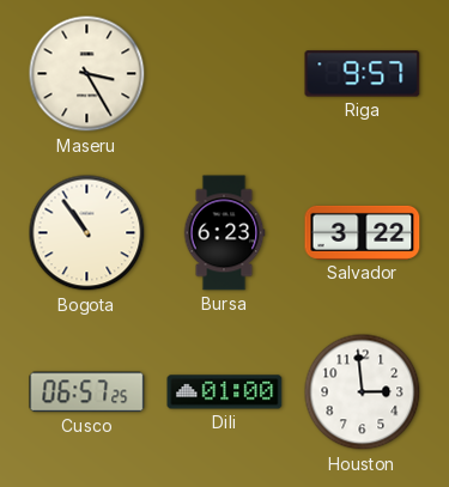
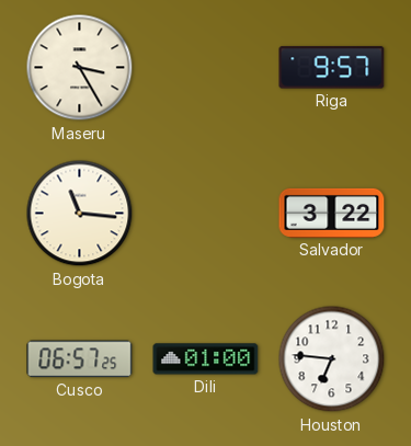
Bogota: 10:54 -> 11:16 (80, 214)
Bursa: 6:23 -> none (224, 233)
Houston: 2:59 -> 6:46 (332, 359)
